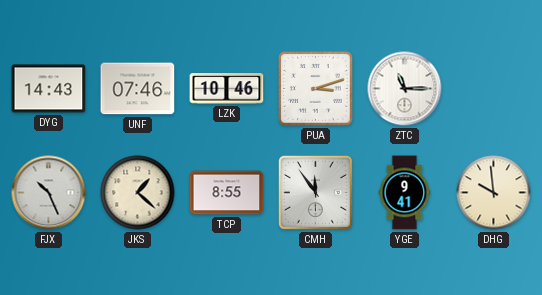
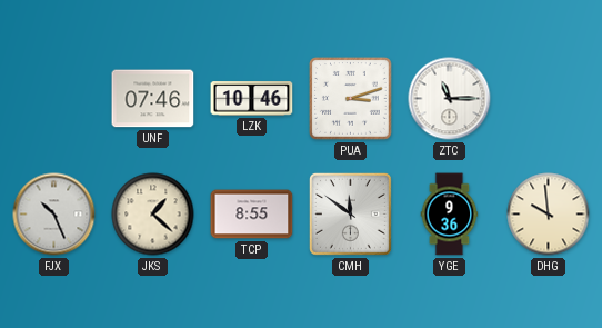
DYG: 14:43 -> none (49, 89)
CMH: 11:54 -> 11:51 (350, 213)
YGE: 9:41 -> 9:36 (450, 215)
